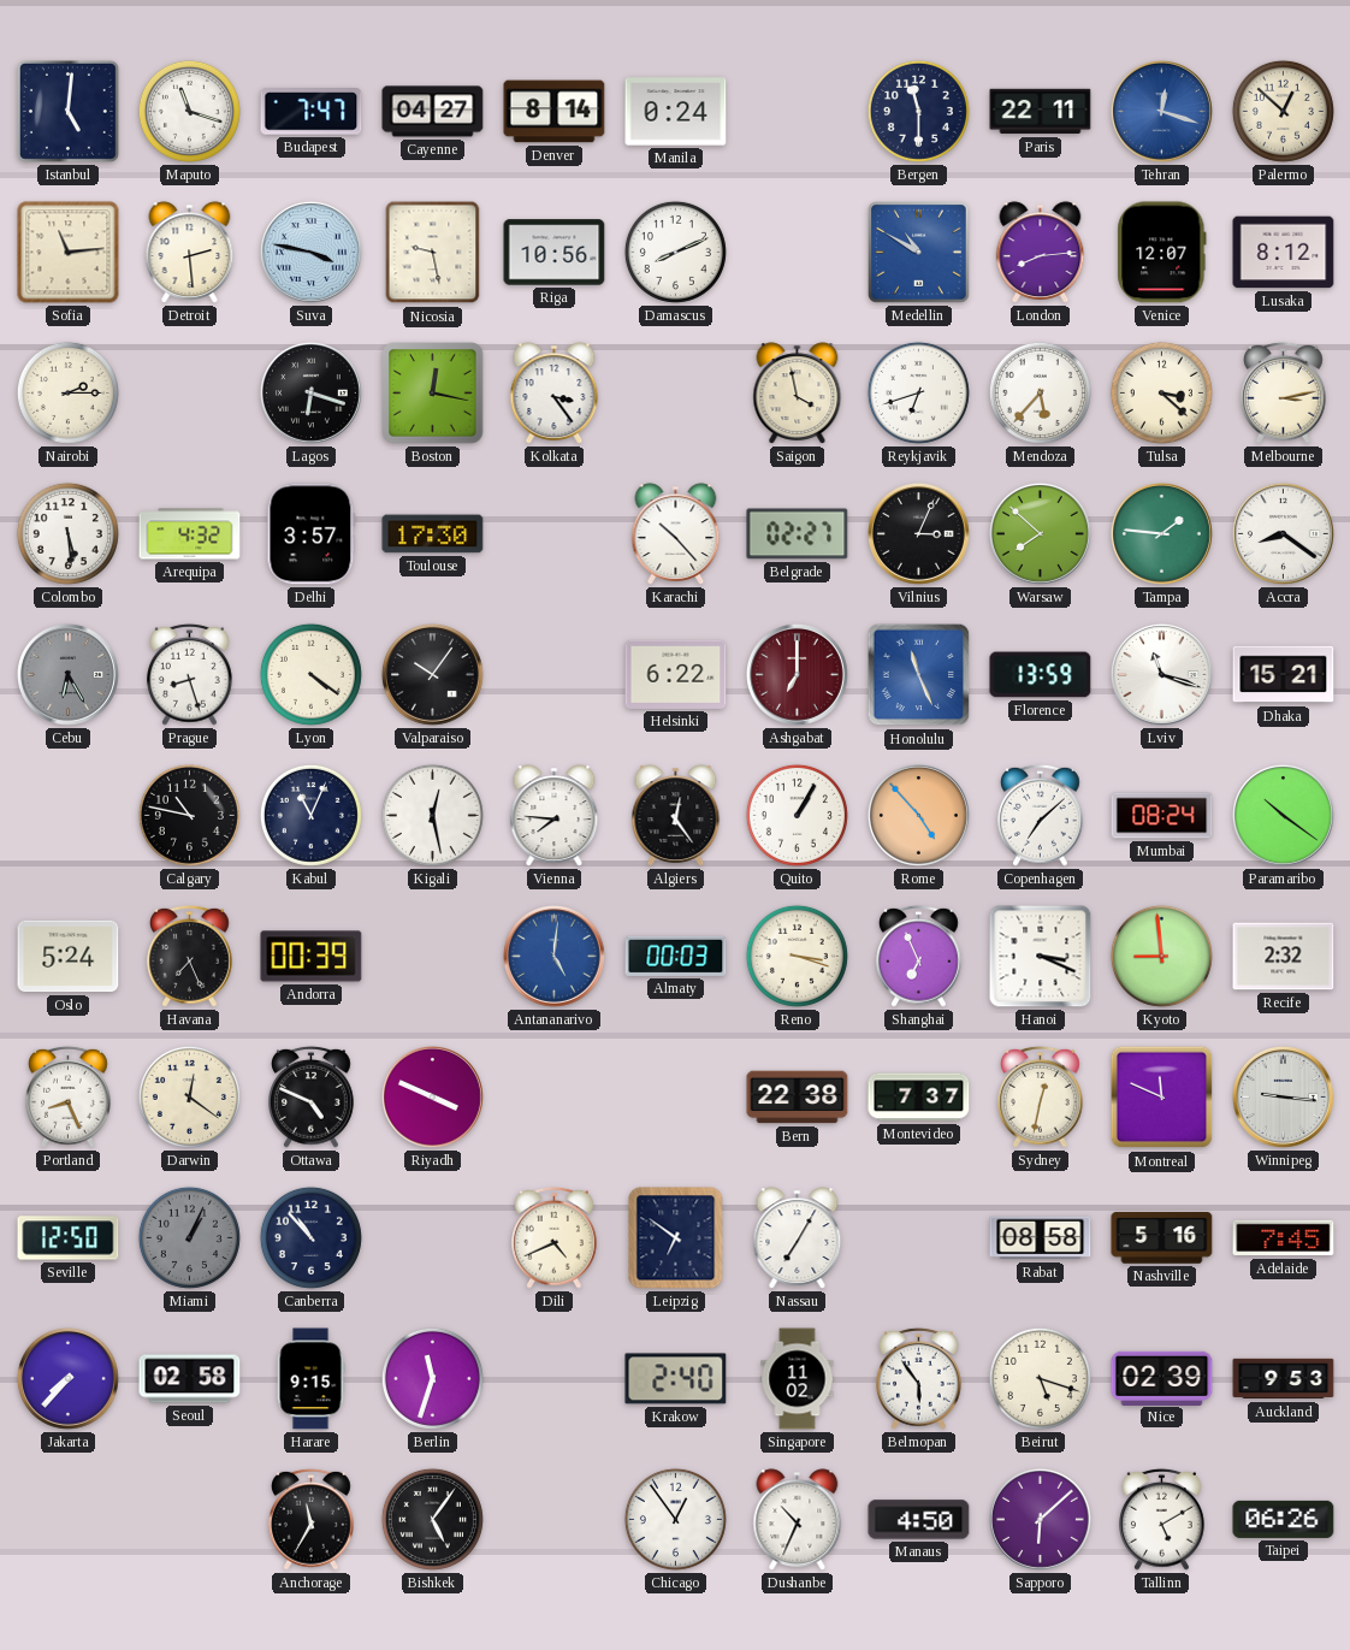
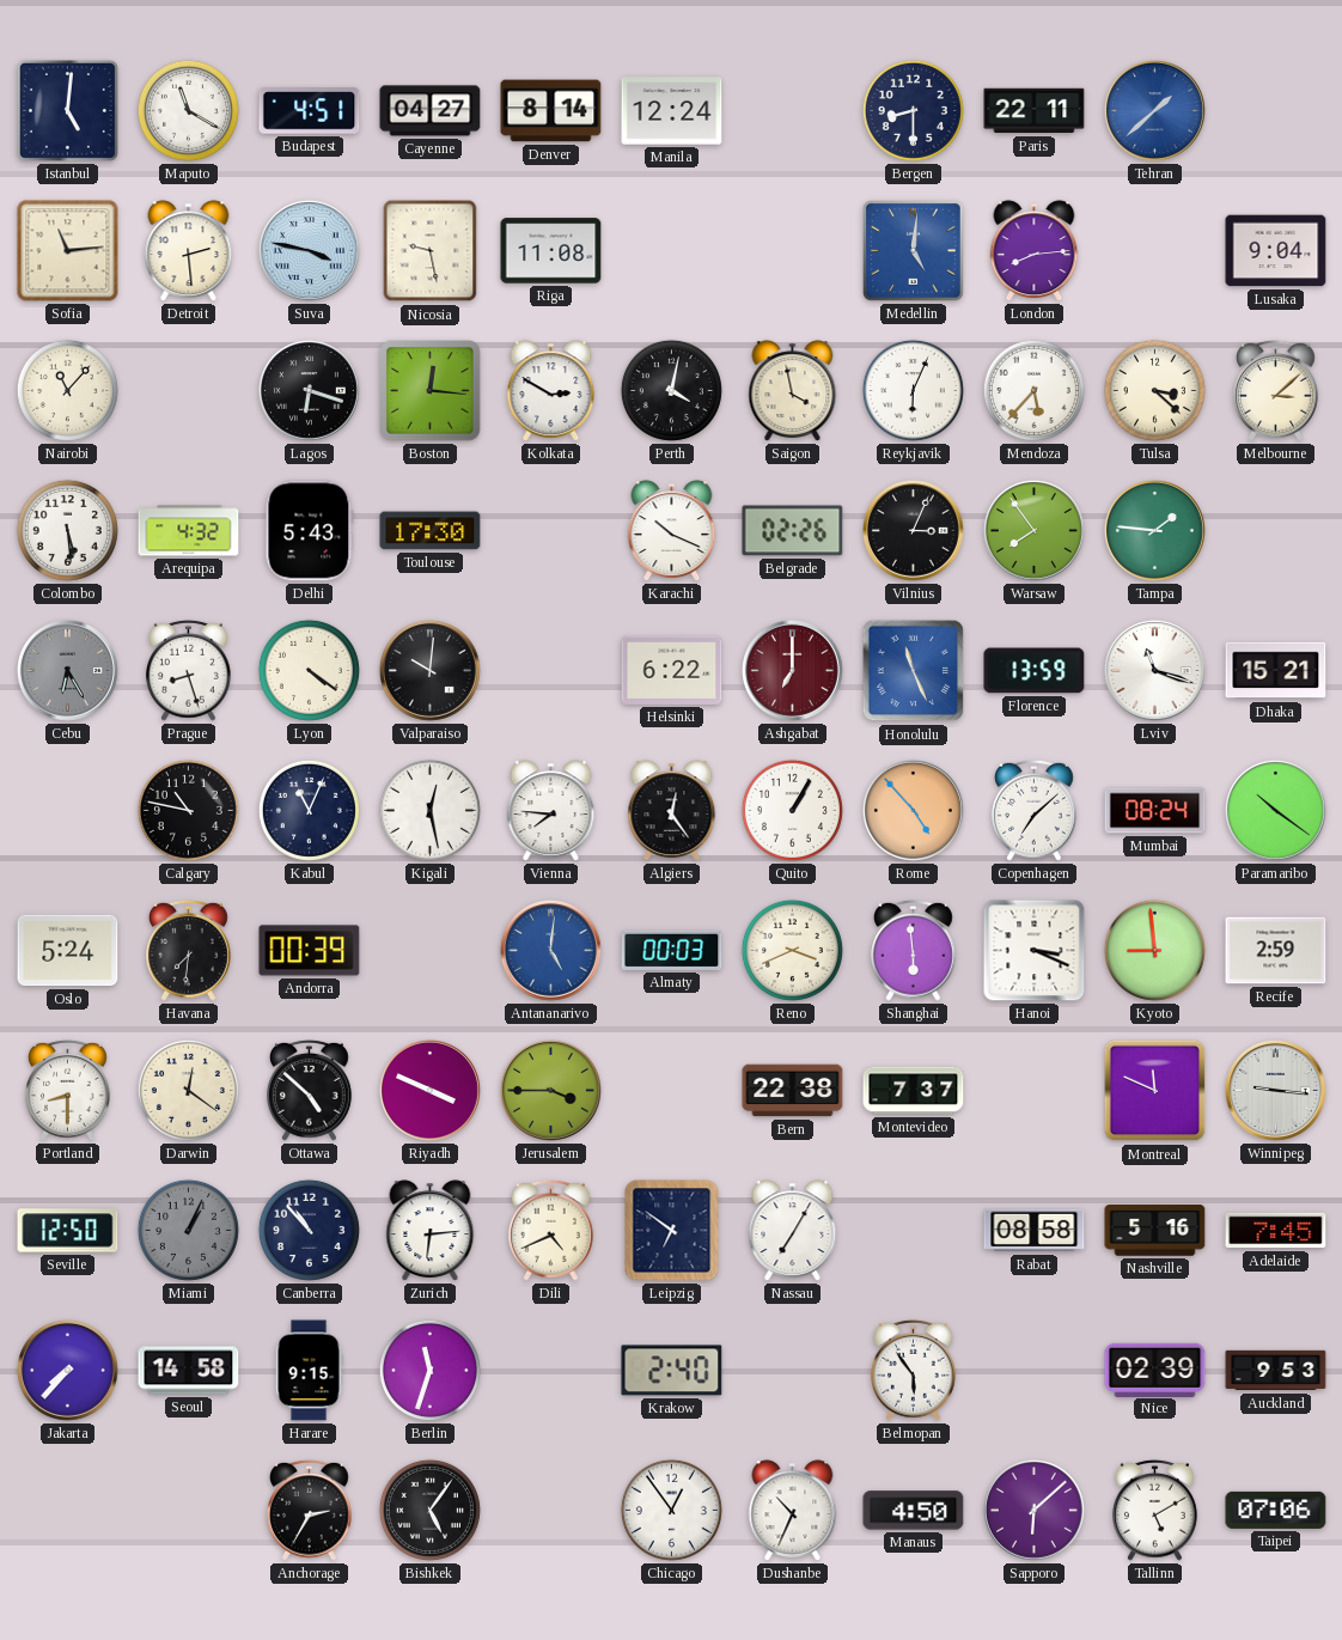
Maputo: 11:18 -> 11:20 (188, 110)
Budapest: 7:47 -> 4:51 (310, 111)
Manila: 0:24 -> 12:24 (672, 111)
Bergen: 11:30 -> 8:30 (913, 110)
Tehran: 12:18 -> 1:38 (1154, 110)
Palermo: 12:52 -> none (1283, 111)
Riga: 10:56 -> 11:08 (551, 251)
Damascus: 8:11 -> none (675, 252)
Medellin: 10:50 -> 5:01 (914, 251)
Venice: 12:07 -> none (1162, 253)
Lusaka: 8:12 -> 9:04 (1276, 251)
Nairobi: 2:15 -> 11:07 (67, 390)
Boston: 12:17 -> 12:16 (431, 391)
Kolkata: 3:24 -> 2:50 (551, 391)
Perth: none -> 4:02 (671, 390)
Reykjavik: 6:42 -> 6:04 (913, 390)
Melbourne: 3:13 -> 3:08 (1276, 390)
Delhi: 3:57 -> 5:43 (310, 531)
Karachi: 10:23 -> 10:19 (672, 531)
Belgrade: 02:27 -> 02:26 (793, 531)
Warsaw: 7:52 -> 7:54 (1033, 530)
Accra: 8:21 -> none (1283, 533)
Valparaiso: 10:06 -> 10:01 (429, 670)
Havana: 7:26 -> 7:31 (189, 950)
Reno: 3:18 -> 3:41 (792, 950)
Shanghai: 6:56 -> 5:59 (914, 950)
Recife: 2:32 -> 2:59 (1276, 951)
Portland: 8:26 -> 8:30 (68, 1090)
Ottawa: 4:49 -> 4:52 (310, 1090)
Jerusalem: none -> 3:45 (550, 1090)
Sydney: 12:32 -> none (1041, 1096)
Zurich: none -> 6:14 (431, 1231)
Seoul: 02:58 -> 14:58 (189, 1371)
Singapore: 11:02 -> none (798, 1379)
Beirut: 5:18 -> none (1040, 1378)
Anchorage: 11:35 -> 2:35 (310, 1510)
Taipei: 06:26 -> 07:06 (1276, 1510)
